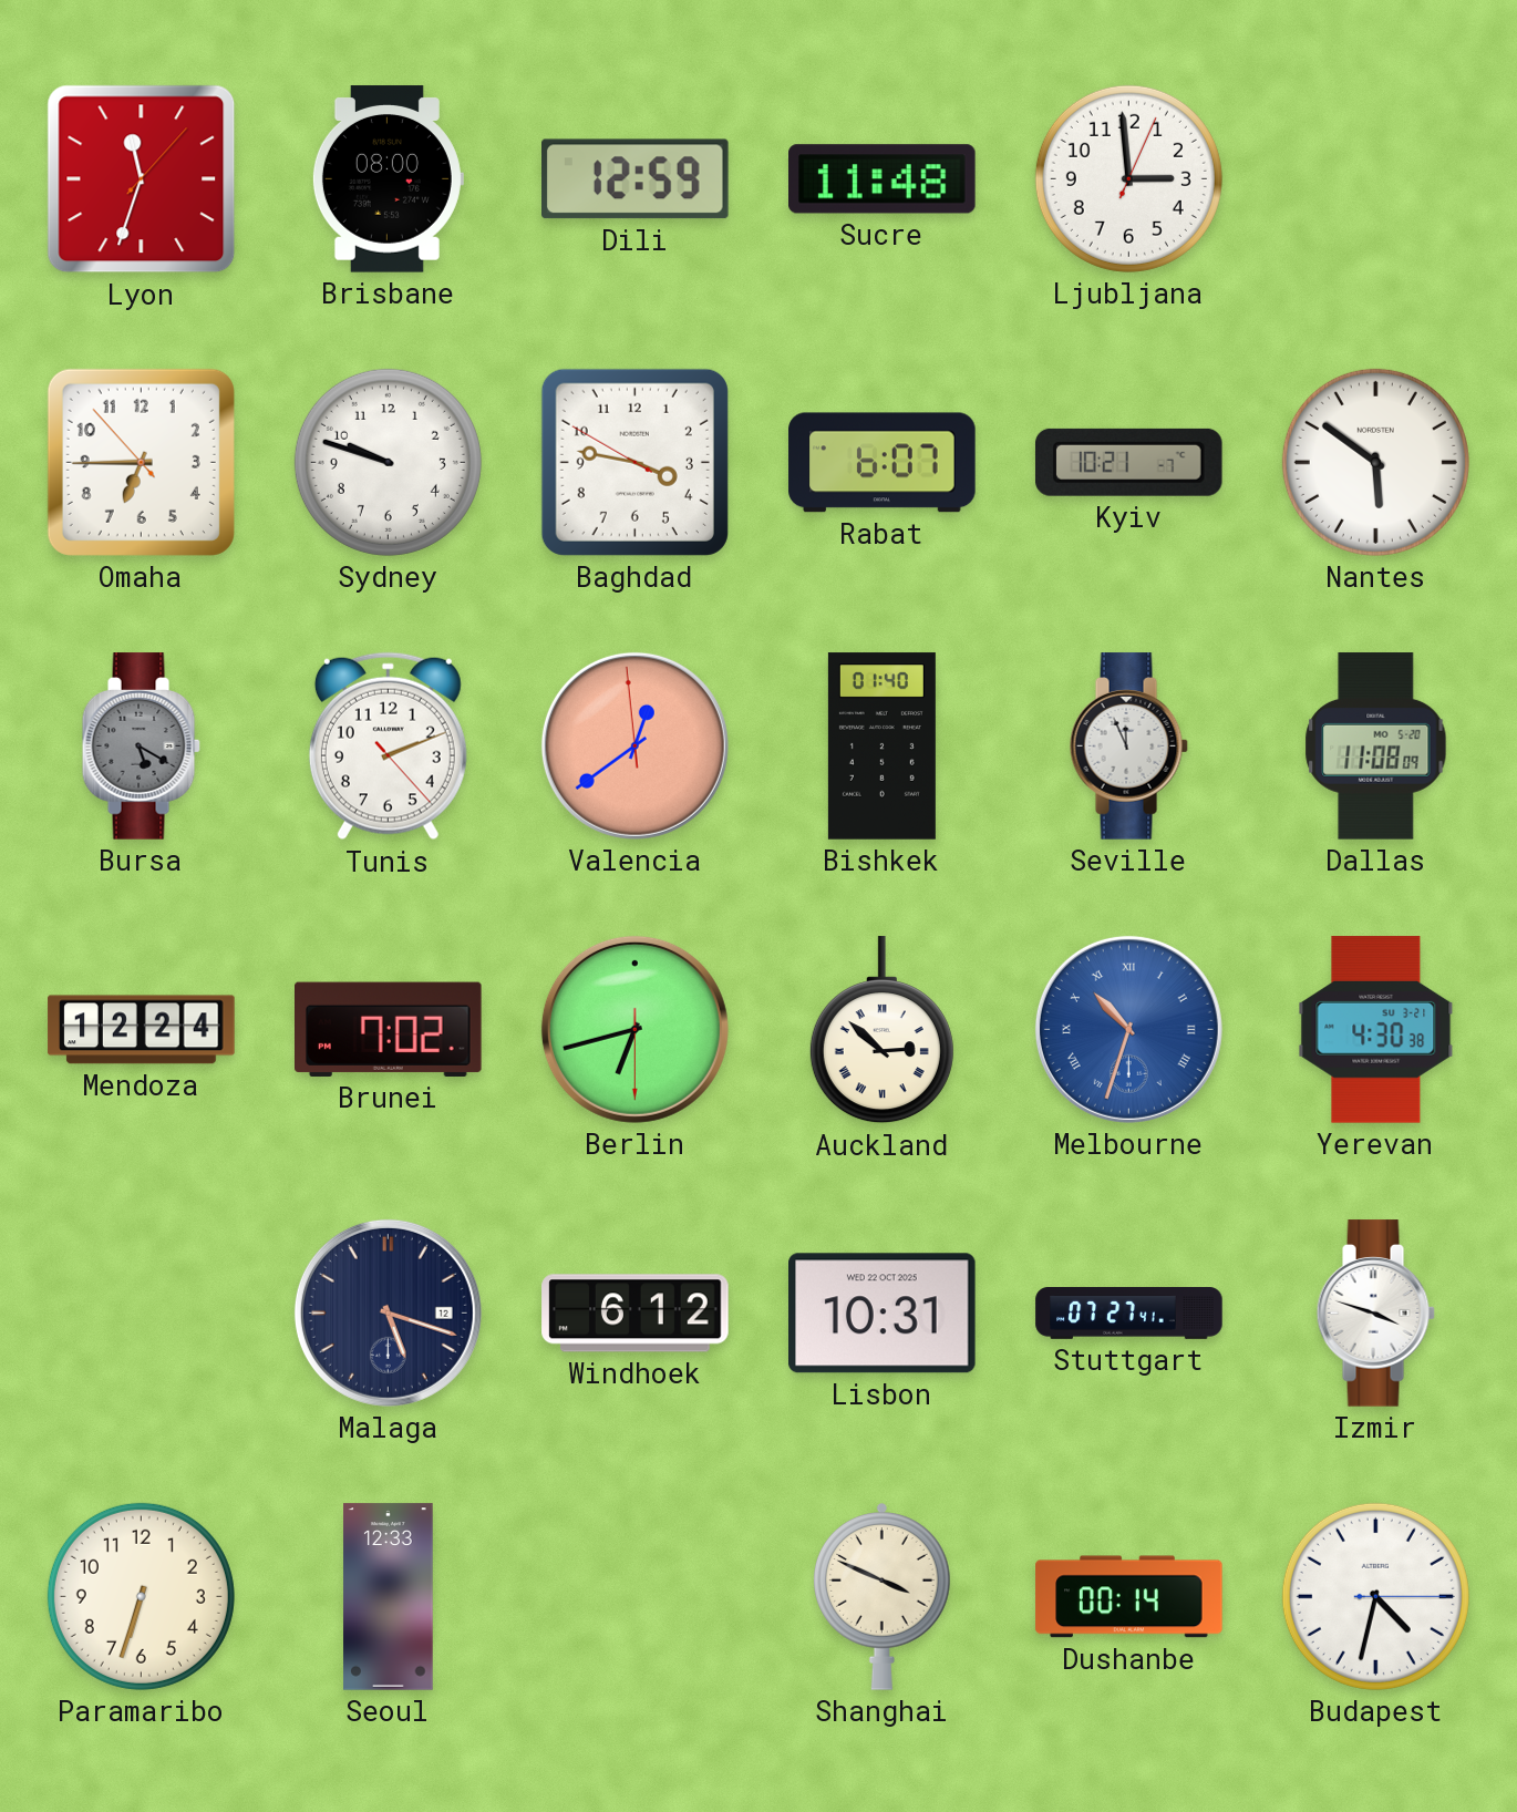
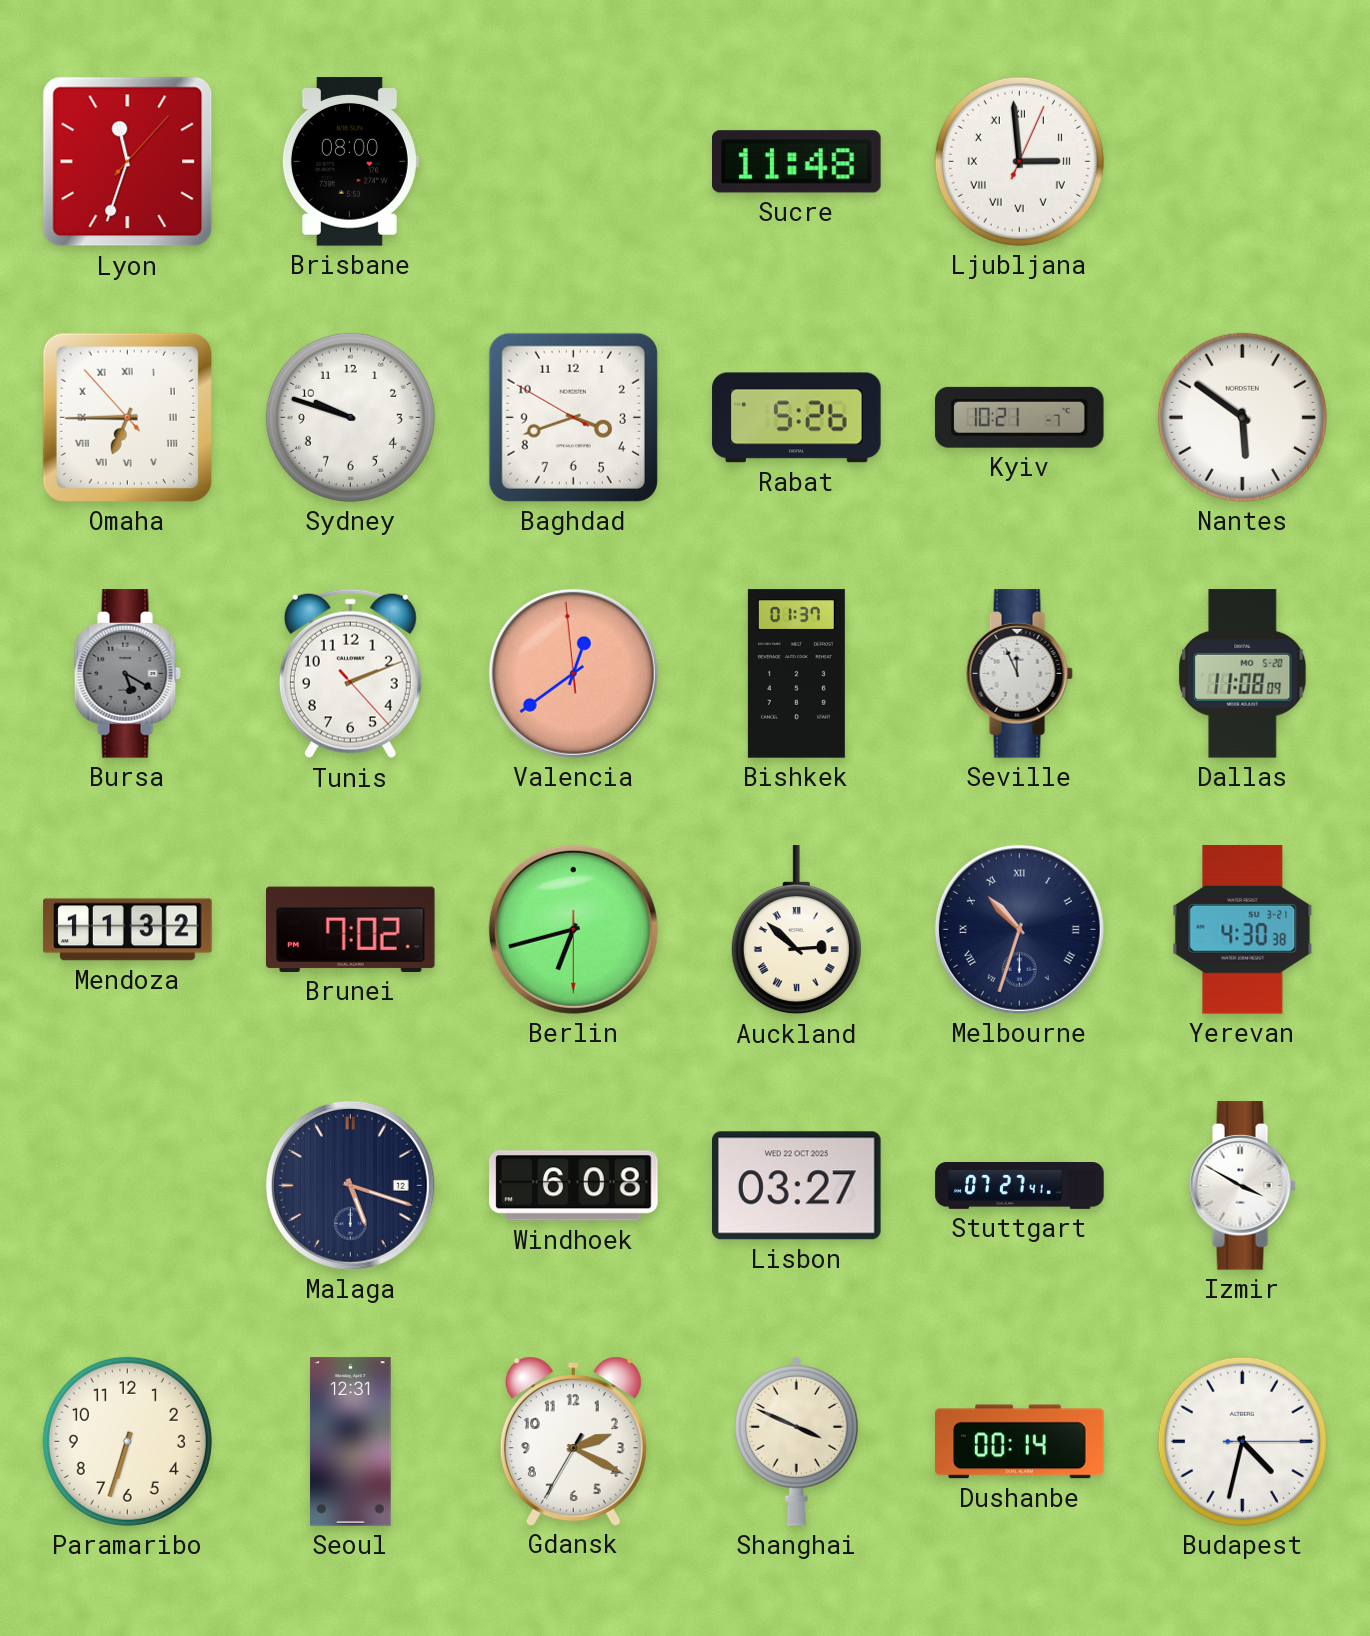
Dili: 12:59 -> none (636, 179)
Ljubljana numerals: Arabic -> Roman (1019, 161)
Omaha numerals: Arabic -> Roman (127, 417)
Baghdad: 3:46 -> 3:41 (573, 417)
Rabat: 6:07 -> 5:26 (797, 418)
Bishkek: 01:40 -> 01:37 (796, 674)
Mendoza: 12:24 -> 11:32 (128, 930)
Melbourne dial: blue -> navy (1019, 929)
Windhoek: 6:12 -> 6:08 (574, 1186)
Lisbon: 10:31 -> 03:27 (797, 1186)
Izmir: 3:48 -> 3:50 (1242, 1186)
Seoul: 12:33 -> 12:31 (351, 1442)
Gdansk: none -> 2:19 (573, 1441)
